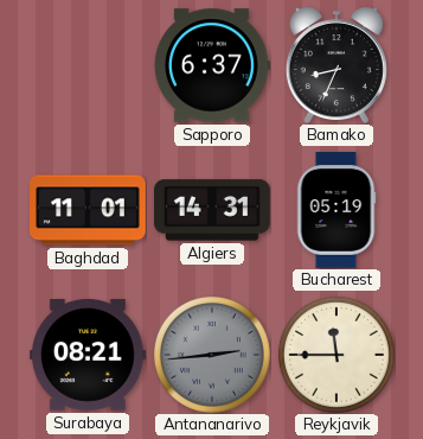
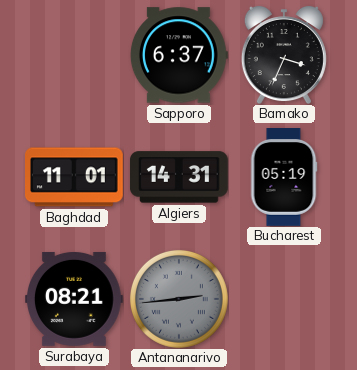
Bamako: 8:34 -> 3:34 (284, 55)
Reykjavik: 11:45 -> none (337, 355)
